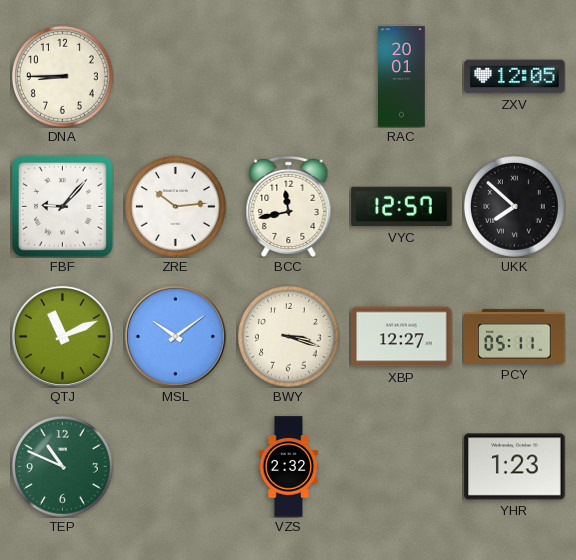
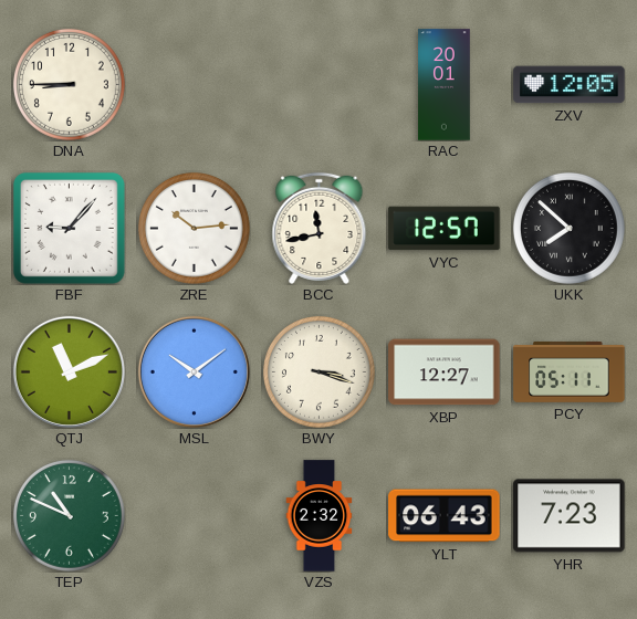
YLT: none -> 06:43 (445, 516)
YHR: 1:23 -> 7:23 (570, 516)
